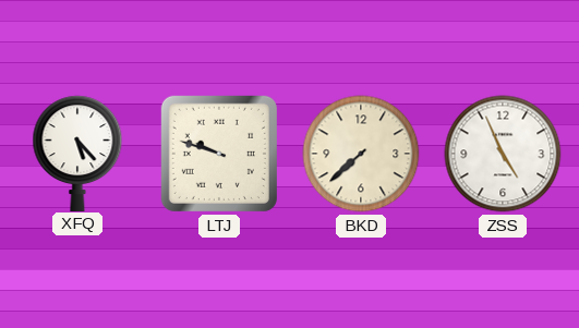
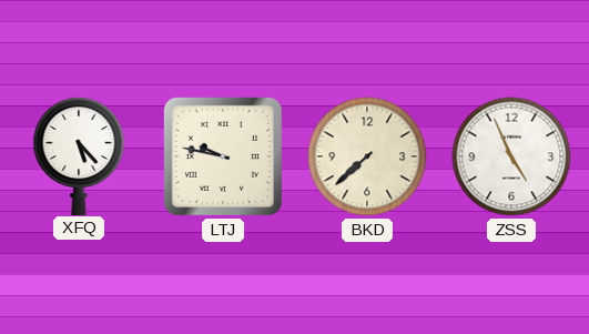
LTJ: 9:48 -> 9:47 (223, 156)
